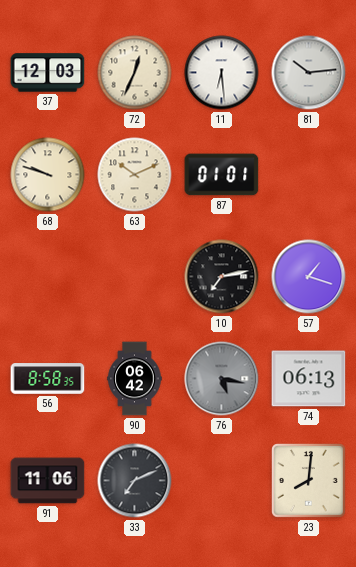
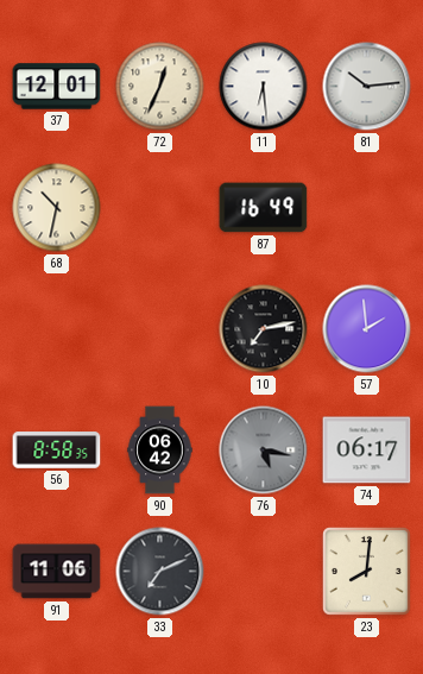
37: 12:03 -> 12:01 (57, 87)
68: 9:48 -> 10:32 (57, 208)
63: 10:11 -> none (135, 175)
87: 01:01 -> 16:49 (264, 208)
57: 1:18 -> 1:59 (367, 329)
74: 06:13 -> 06:17 (367, 451)
